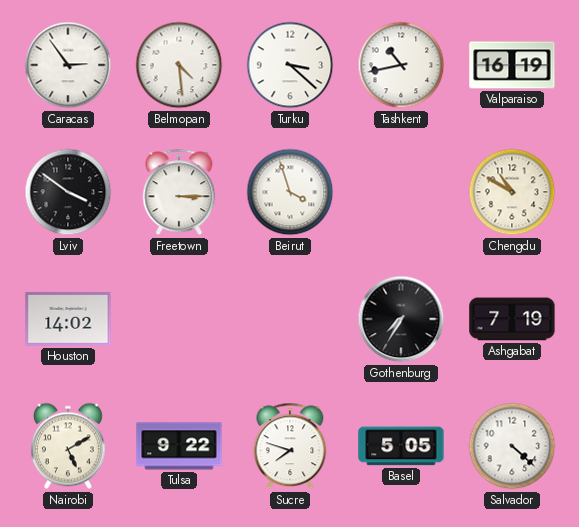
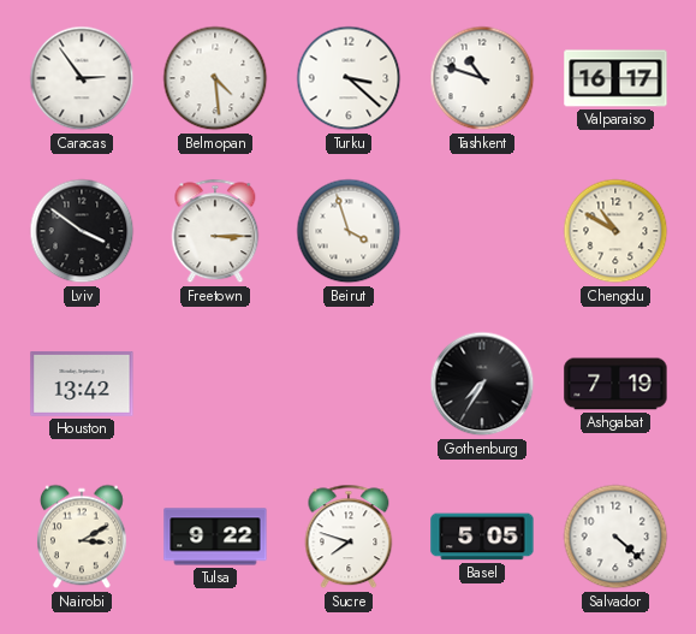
Tashkent: 10:43 -> 10:48 (482, 78)
Valparaiso: 16:19 -> 16:17 (615, 78)
Houston: 14:02 -> 13:42 (82, 384)
Nairobi: 5:10 -> 3:10 (82, 537)
